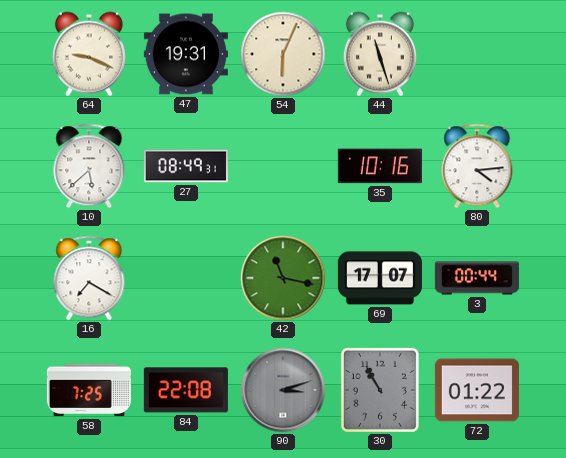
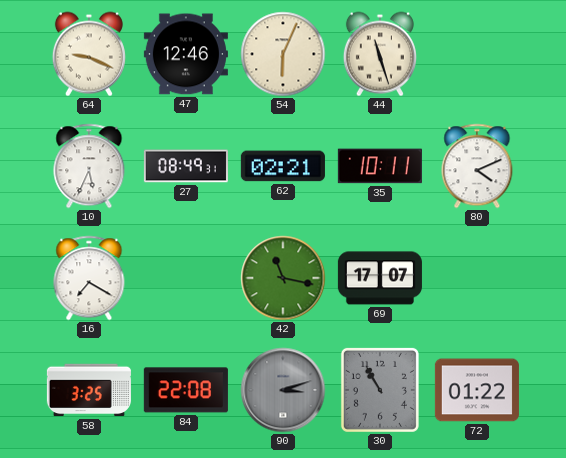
47: 19:31 -> 12:46 (186, 54)
10: 5:38 -> 5:34 (89, 166)
62: none -> 02:21 (283, 166)
35: 10:16 -> 10:11 (380, 166)
80: 4:14 -> 4:11 (477, 166)
3: 00:44 -> none (477, 278)
58: 7:25 -> 3:25 (89, 390)
